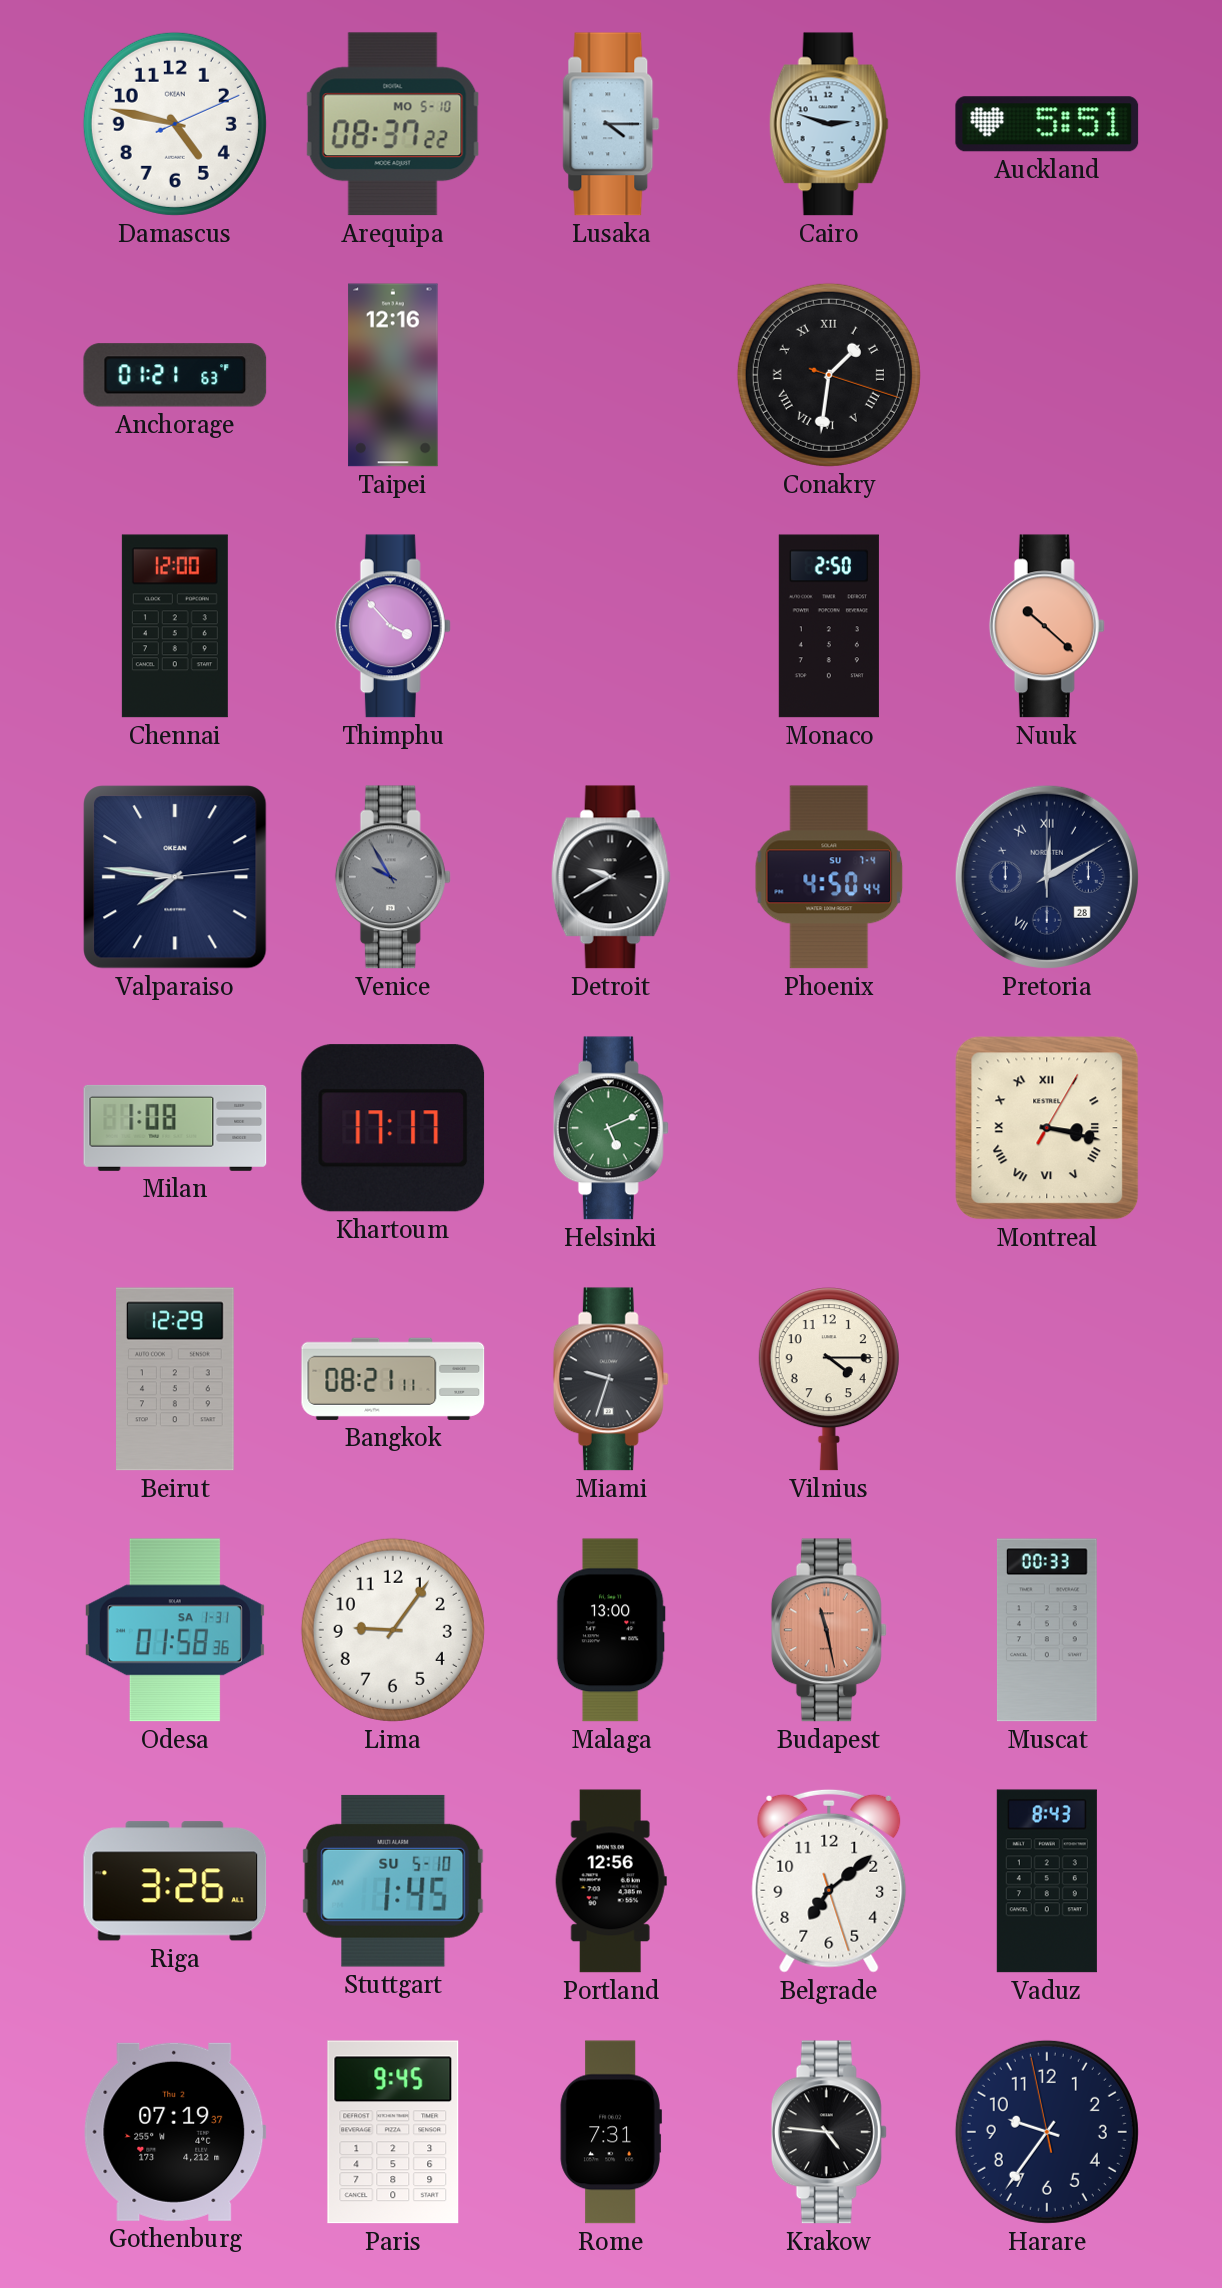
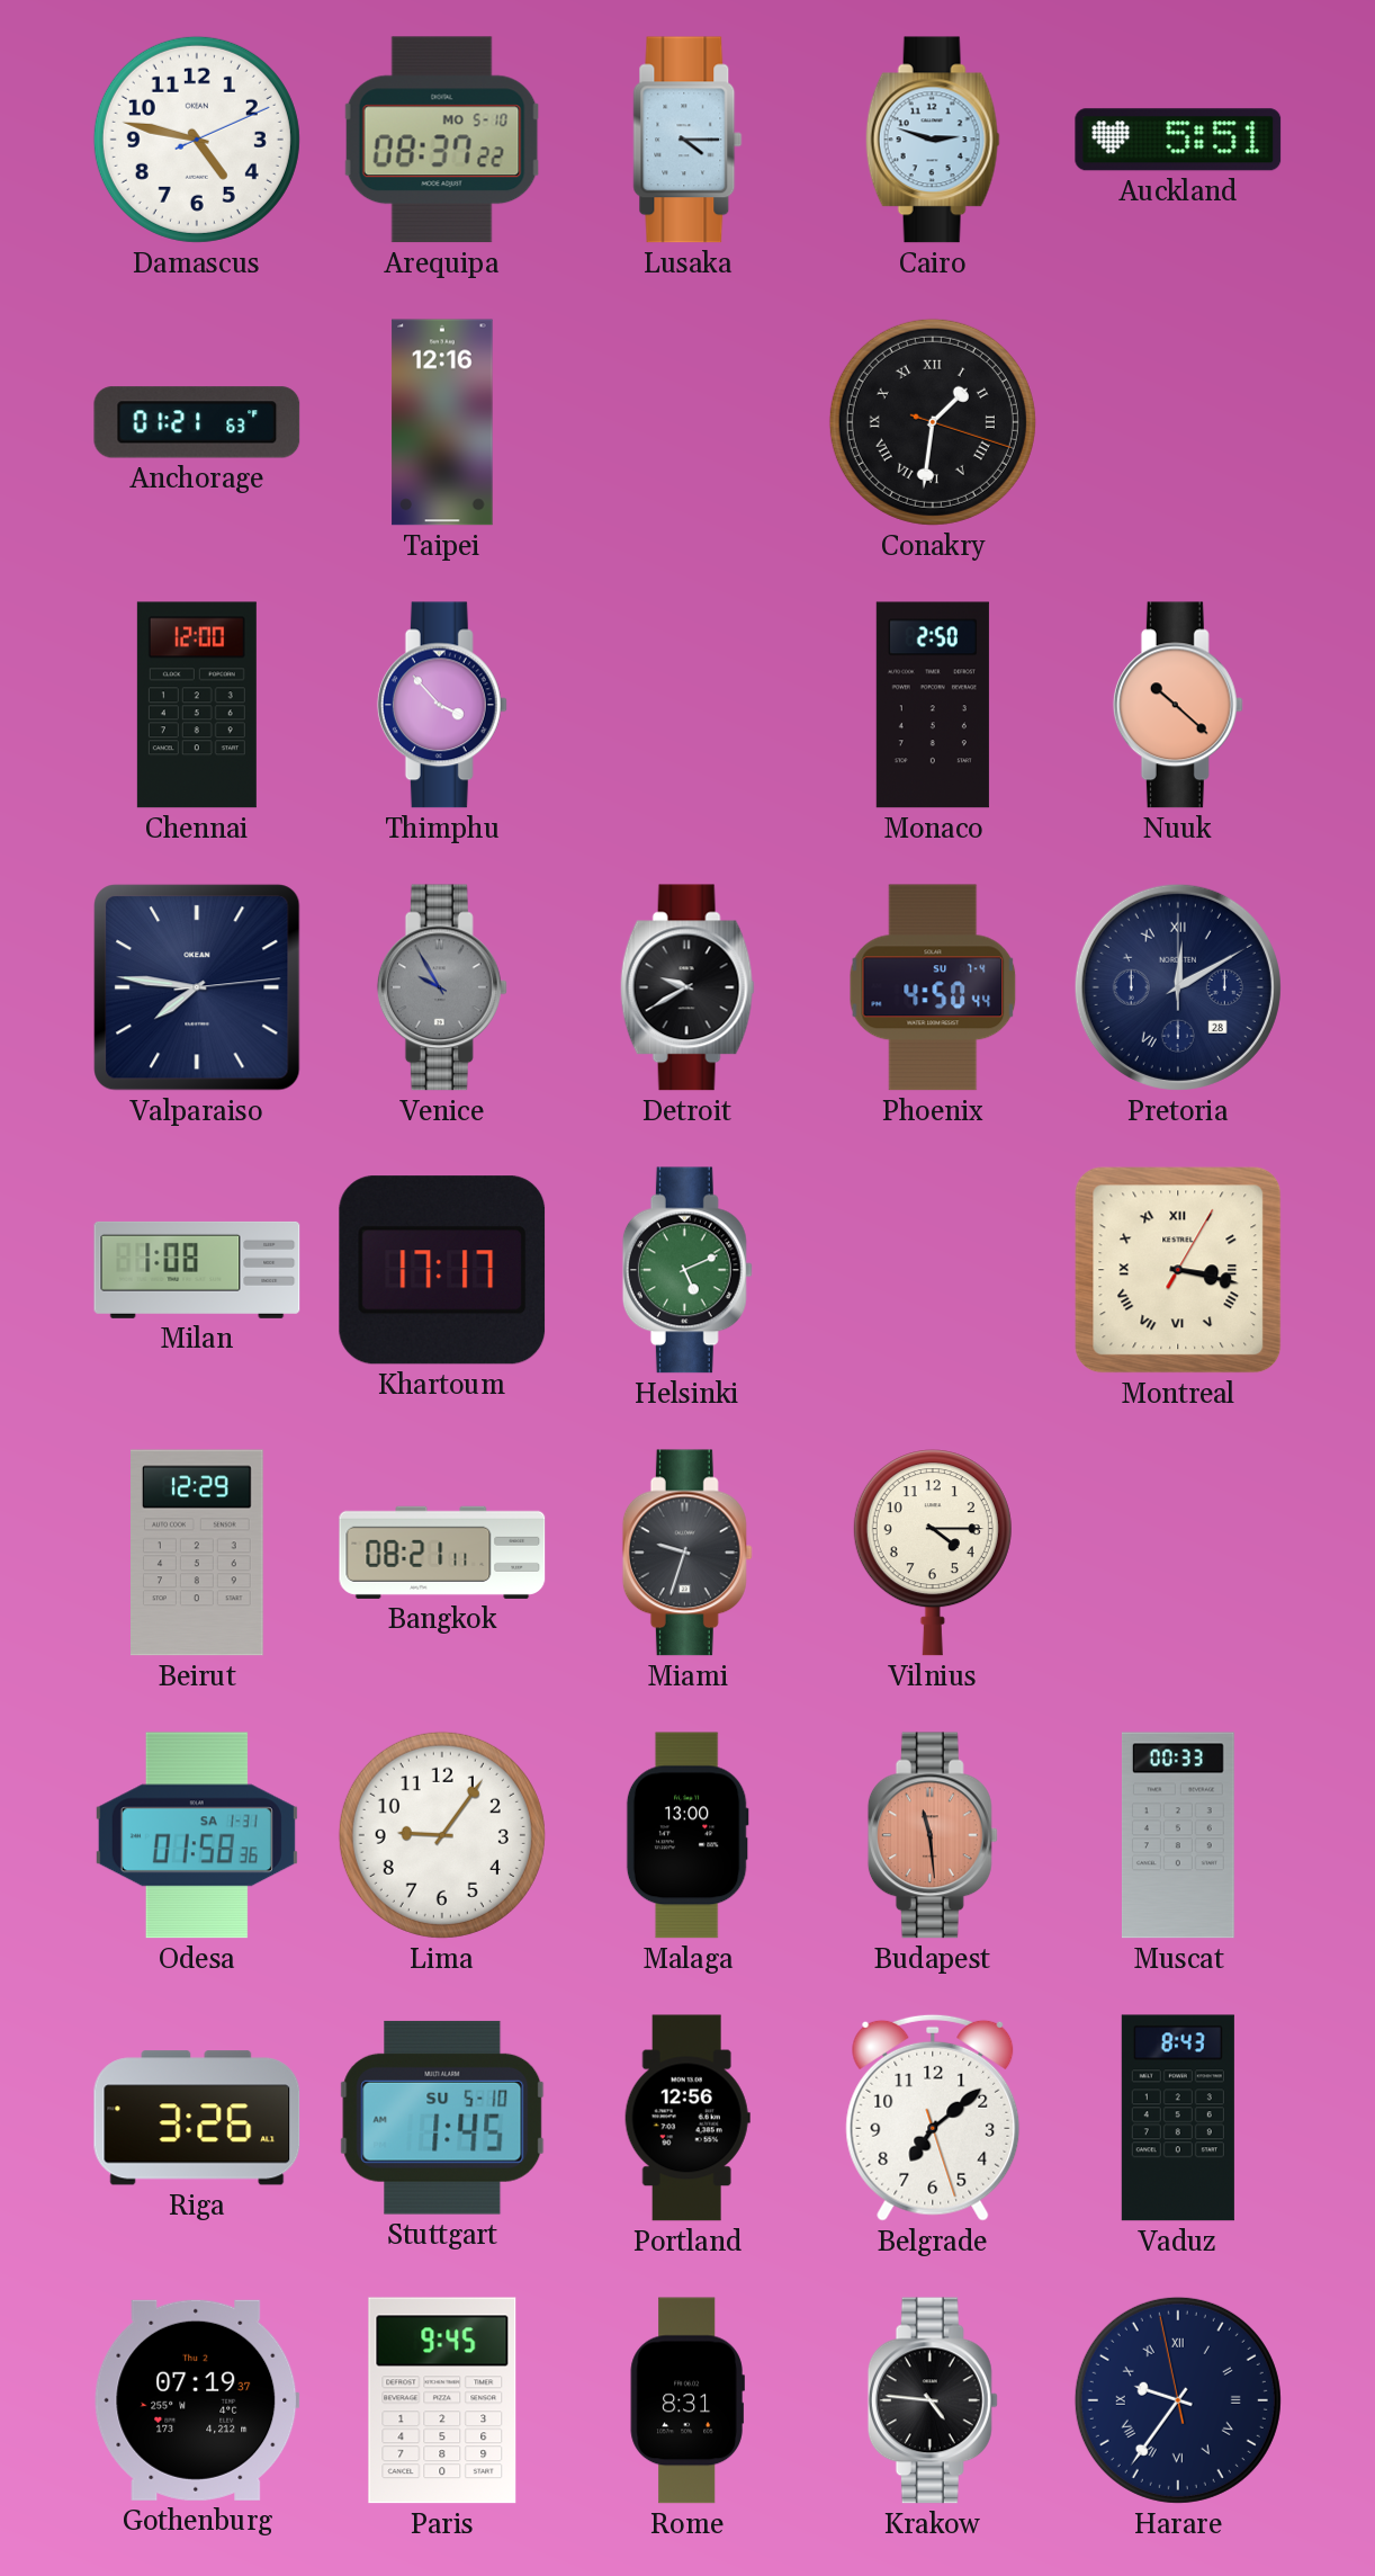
Budapest: 11:28 -> 11:29 (933, 1835)
Rome: 7:31 -> 8:31 (687, 2400)
Harare numerals: Arabic -> Roman (1178, 2400)
